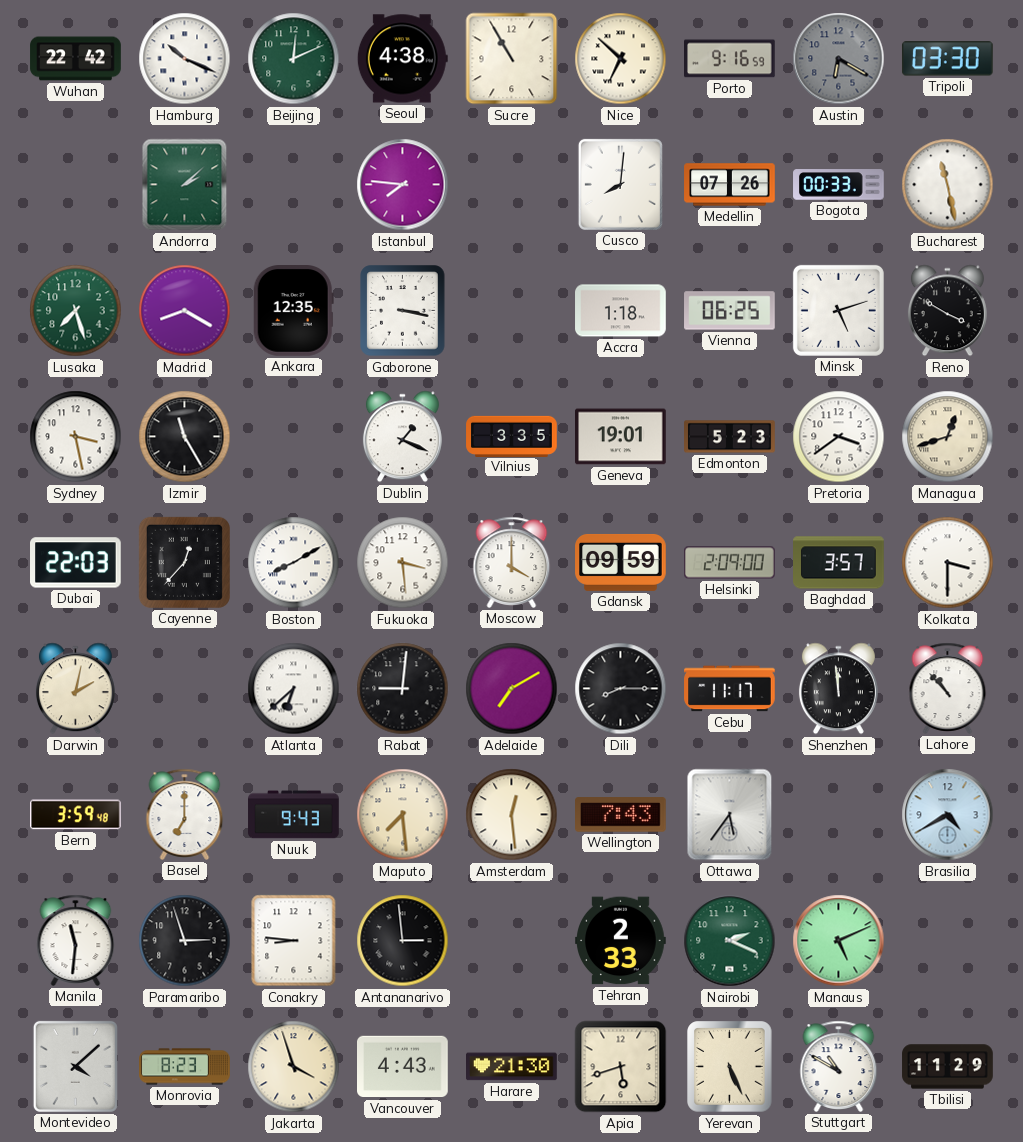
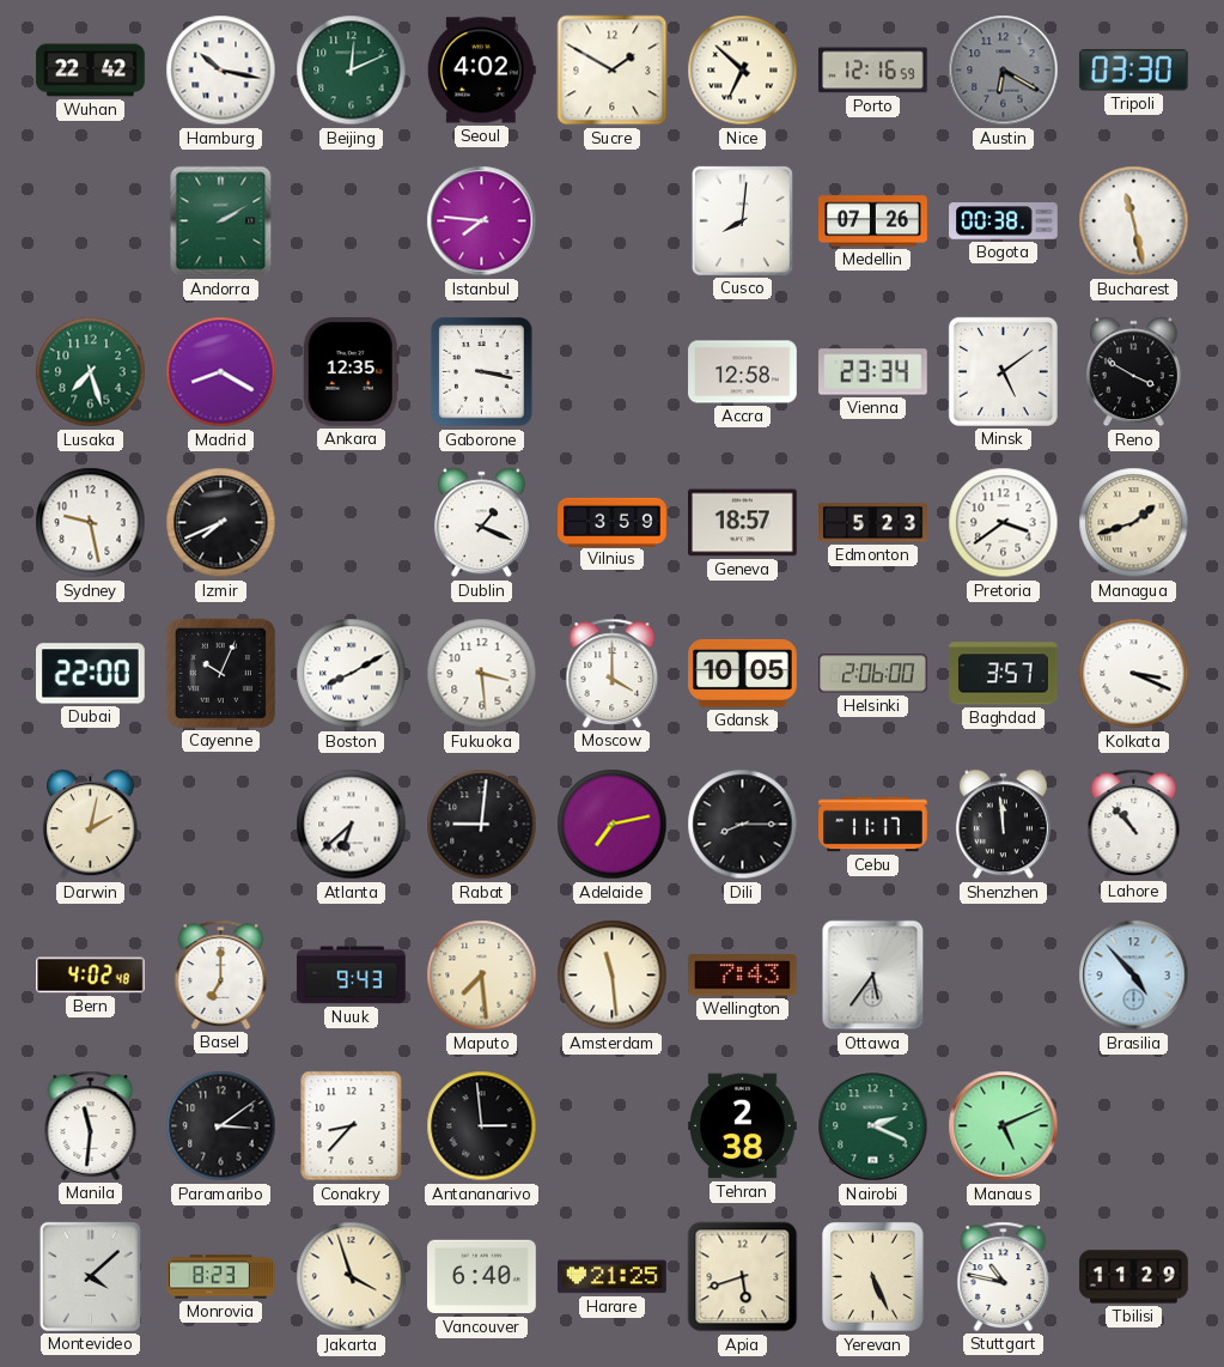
Hamburg: 10:19 -> 10:17 (221, 71)
Seoul: 4:38 -> 4:02 (481, 71)
Sucre: 10:55 -> 1:50 (613, 71)
Porto: 9:16 -> 12:16 (873, 71)
Andorra: 2:08 -> 2:10 (221, 221)
Bogota: 00:33 -> 00:38 (1004, 221)
Accra: 1:18 -> 12:58 (743, 372)
Vienna: 06:25 -> 23:34 (873, 372)
Minsk: 5:12 -> 5:09 (1003, 371)
Sydney: 3:28 -> 9:28 (91, 523)
Izmir: 11:25 -> 7:41 (221, 523)
Vilnius: 3:35 -> 3:59 (613, 522)
Geneva: 19:01 -> 18:57 (743, 523)
Managua: 12:42 -> 1:42 (1134, 523)
Dubai: 22:03 -> 22:00 (91, 674)
Cayenne: 12:37 -> 10:04 (220, 673)
Gdansk: 09:59 -> 10:05 (743, 673)
Helsinki: 2:09 -> 2:06 (873, 674)
Kolkata: 3:30 -> 3:19 (1134, 674)
Adelaide: 7:10 -> 7:13 (613, 825)
Bern: 3:59 -> 4:02 (91, 976)
Amsterdam: 12:29 -> 11:29 (613, 976)
Brasilia: 4:40 -> 4:53 (1134, 976)
Paramaribo: 2:57 -> 3:09 (221, 1126)
Conakry: 8:46 -> 8:37 (352, 1126)
Tehran: 2:33 -> 2:38 (743, 1126)
Vancouver: 4:43 -> 6:40 (482, 1277)
Harare: 21:30 -> 21:25 (613, 1277)
Stuttgart: 10:50 -> 10:47 (1004, 1276)
